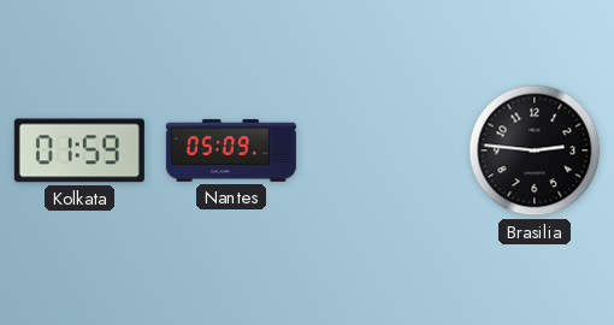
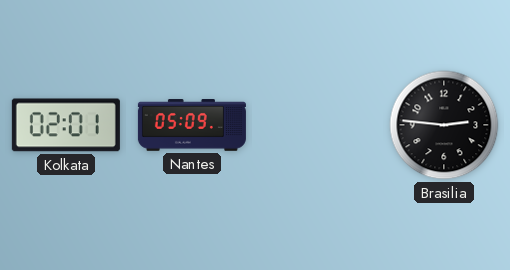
Kolkata: 01:59 -> 02:01 (66, 125)
